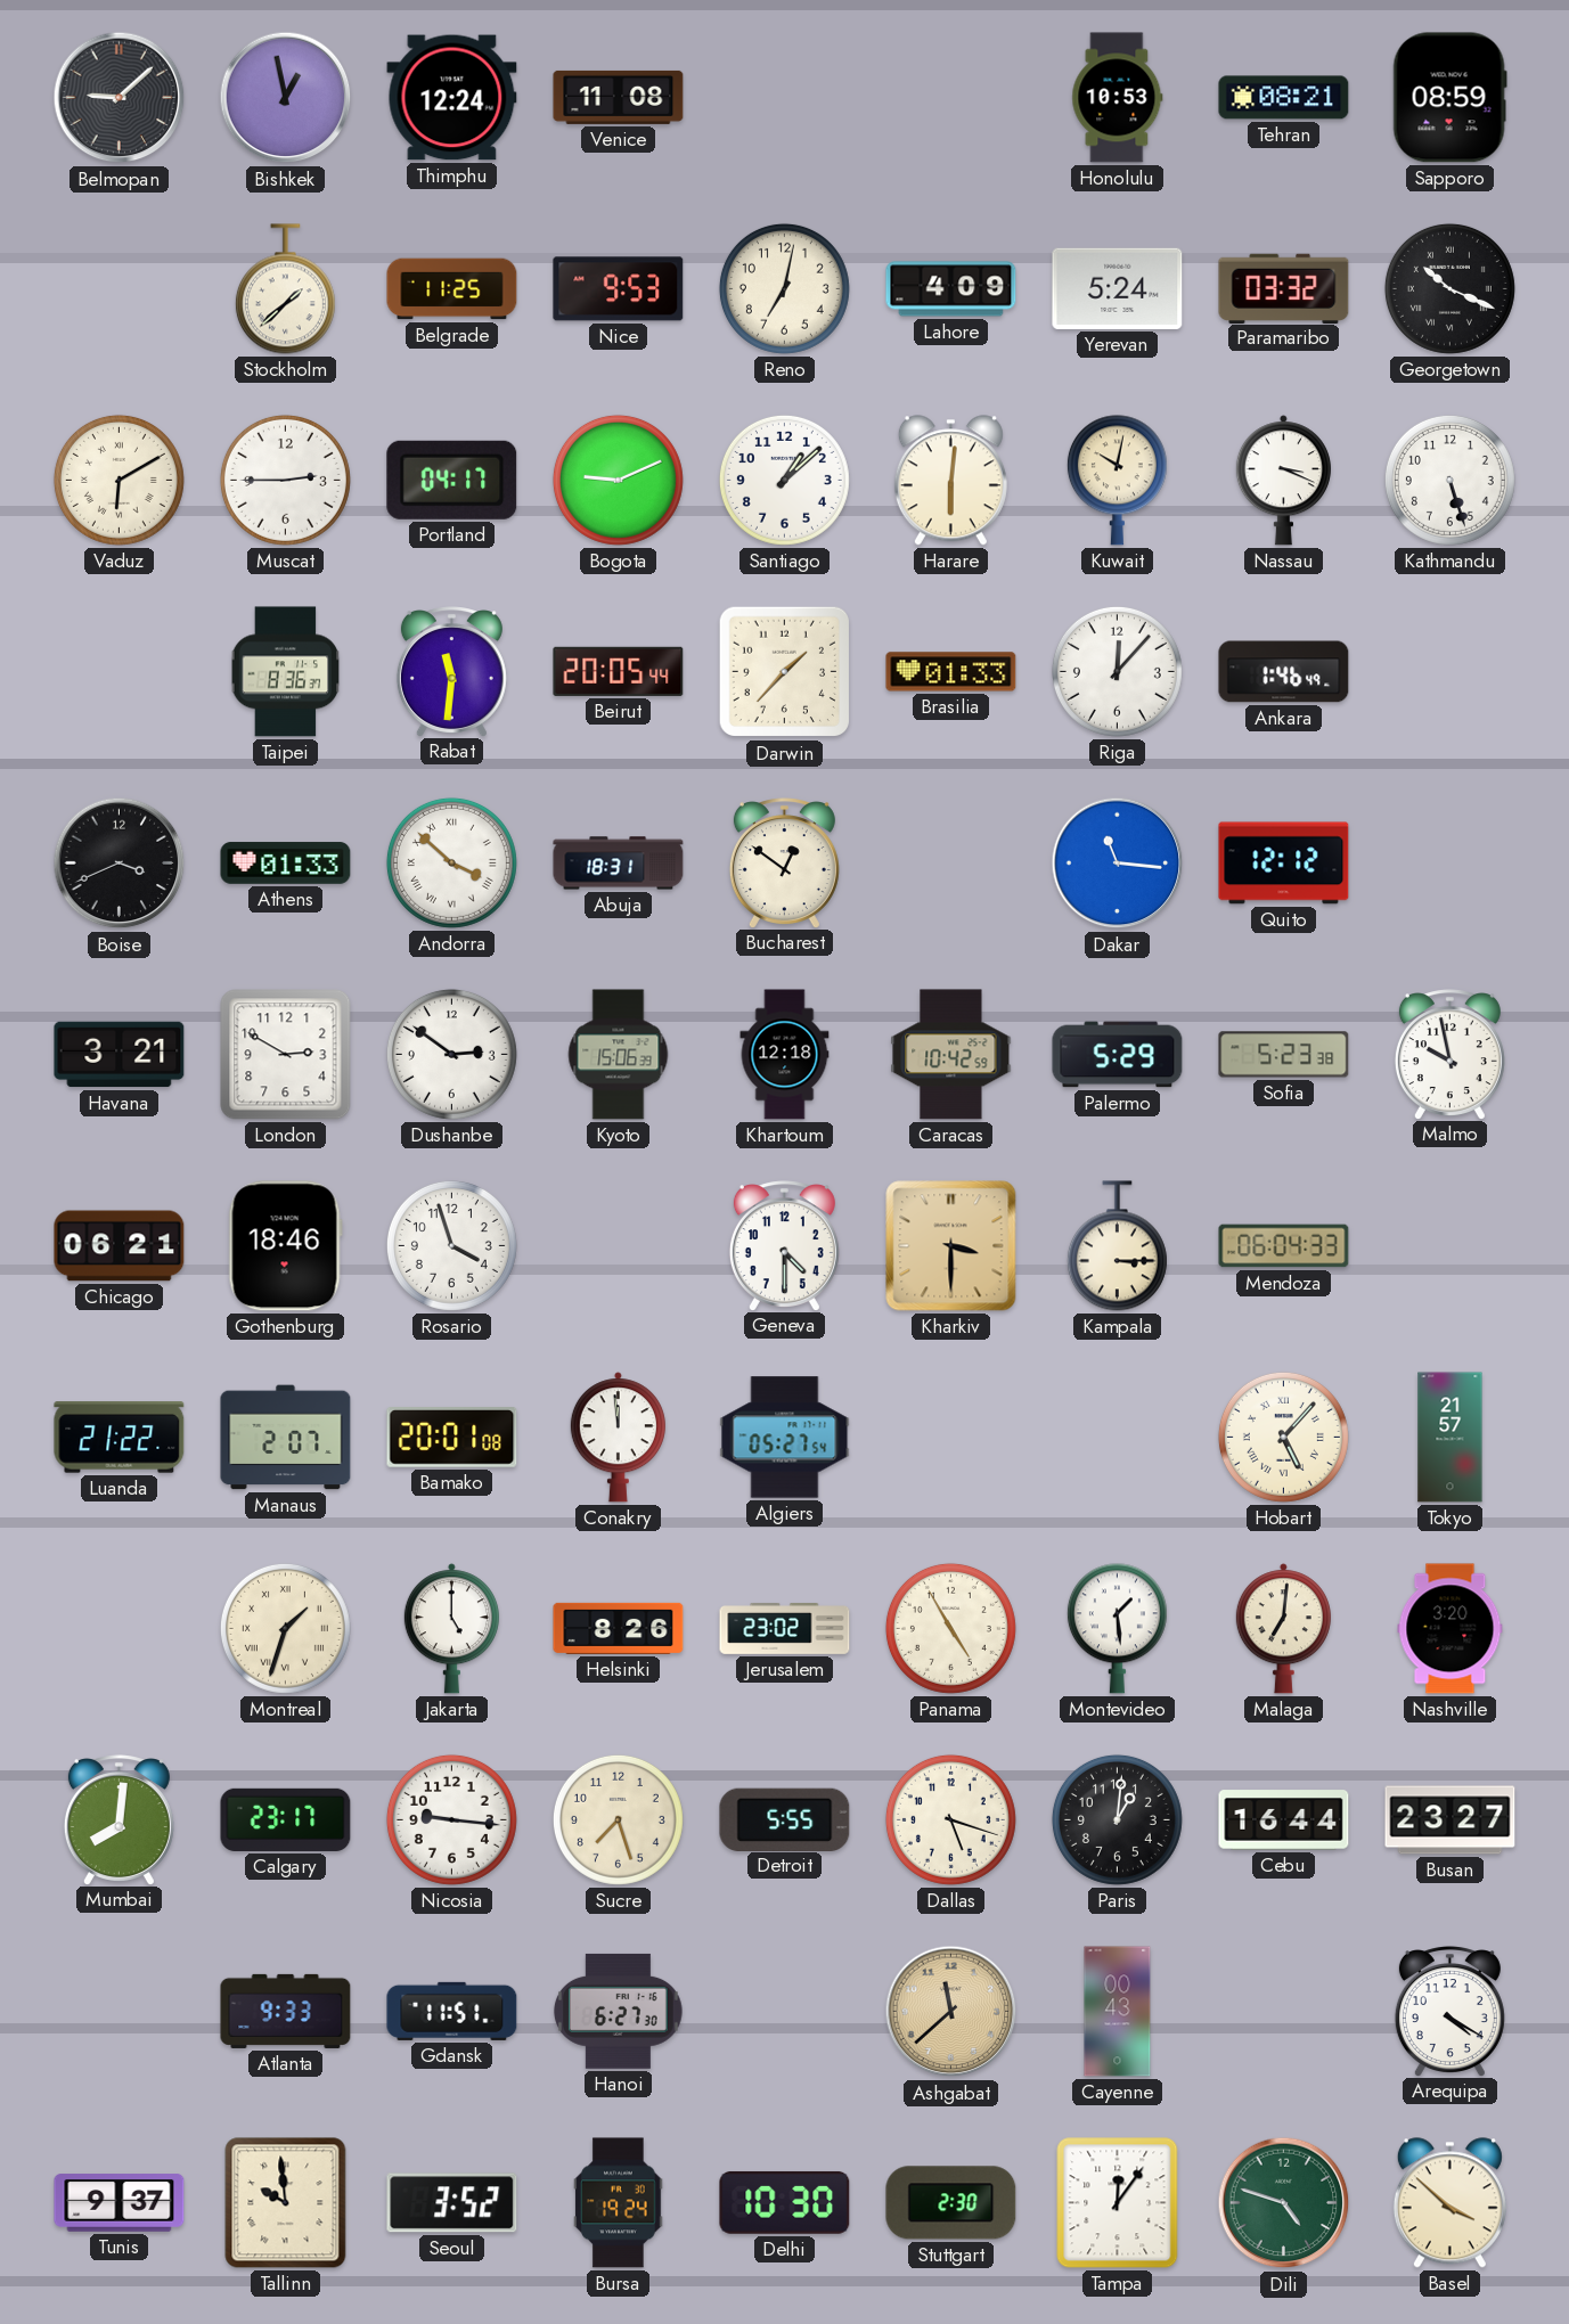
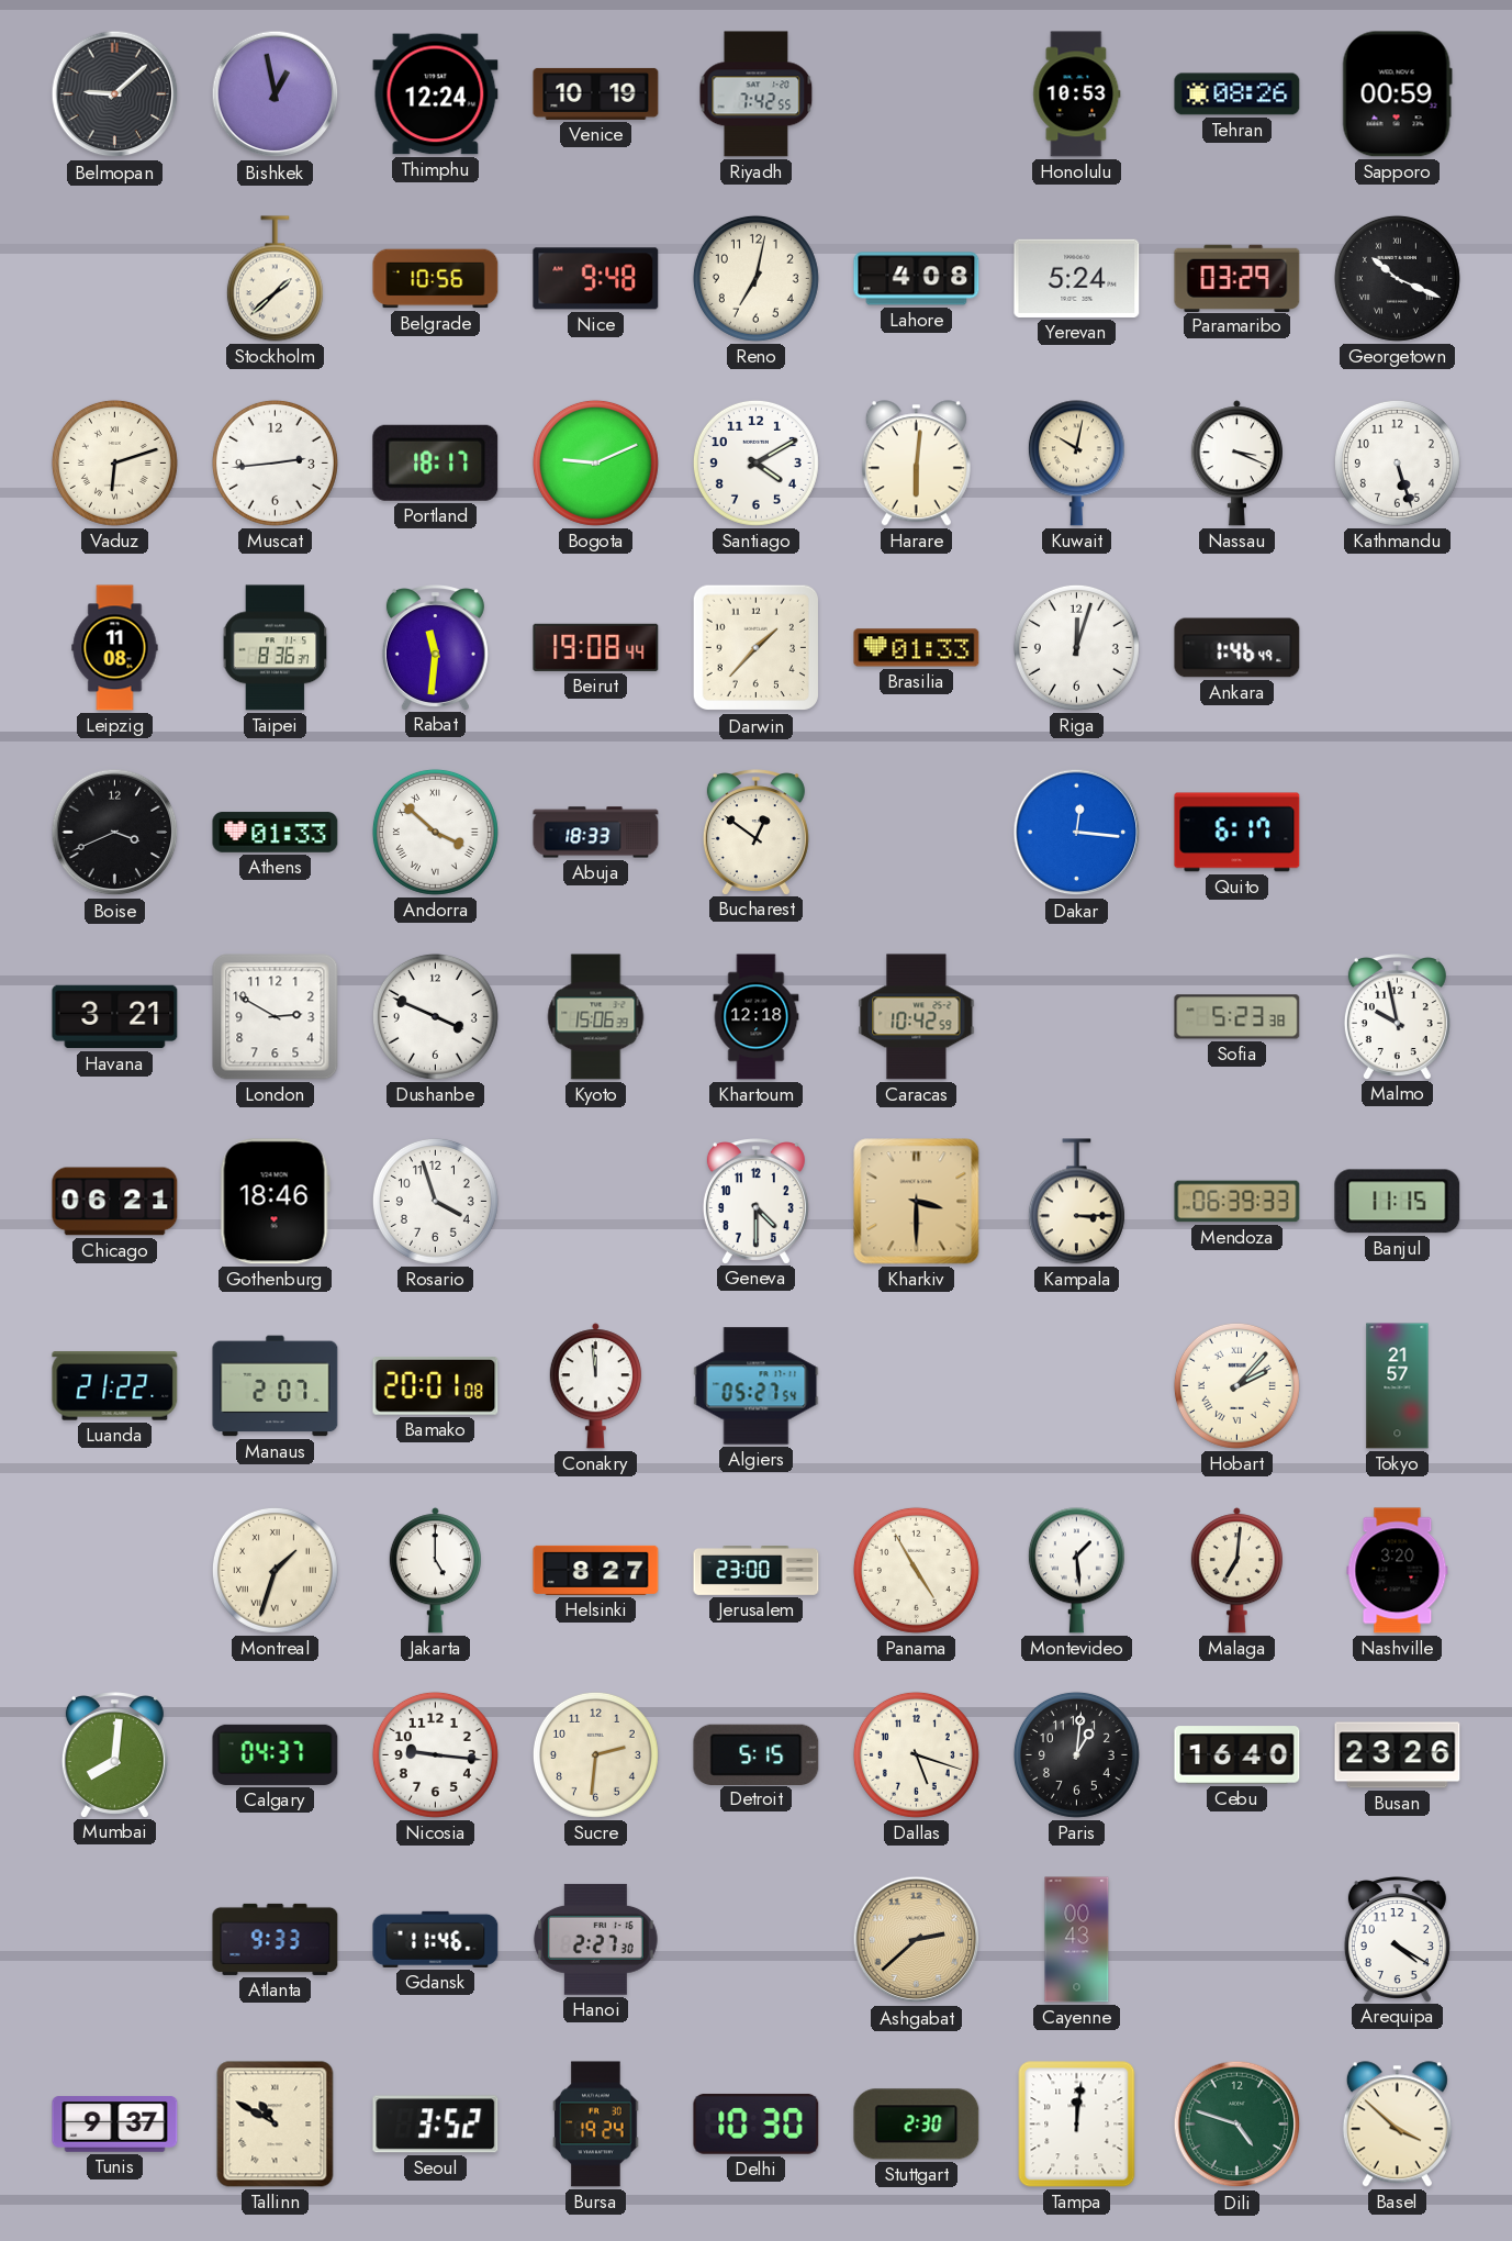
Venice: 11:08 -> 10:19 (596, 93)
Riyadh: none -> 7:42 (757, 94)
Tehran: 08:21 -> 08:26 (1237, 94)
Sapporo: 08:59 -> 00:59 (1397, 94)
Belgrade: 11:25 -> 10:56 (436, 279)
Nice: 9:53 -> 9:48 (596, 279)
Lahore: 4:09 -> 4:08 (917, 279)
Paramaribo: 03:32 -> 03:29 (1237, 278)
Vaduz: 6:10 -> 6:12 (114, 462)
Muscat: 2:45 -> 2:44 (275, 462)
Portland: 04:17 -> 18:17 (436, 462)
Santiago: 1:08 -> 4:10 (755, 462)
Leipzig: none -> 11:08 (115, 648)
Beirut: 20:05 -> 19:08 (596, 647)
Riga: 12:07 -> 12:03 (1076, 647)
Abuja: 18:31 -> 18:33 (596, 833)
Dakar: 11:16 -> 12:16 (1077, 833)
Quito: 12:12 -> 6:17 (1237, 833)
Dushanbe: 2:51 -> 3:49 (435, 1016)
Palermo: 5:29 -> none (1118, 1055)
Mendoza: 06:04 -> 06:39 (1237, 1202)
Banjul: none -> 11:15 (1398, 1202)
Hobart: 5:07 -> 2:07 (1236, 1385)
Helsinki: 8:26 -> 8:27 (596, 1570)
Jerusalem: 23:02 -> 23:00 (757, 1571)
Calgary: 23:17 -> 04:37 (276, 1754)
Sucre: 7:27 -> 2:31 (595, 1754)
Detroit: 5:55 -> 5:15 (757, 1754)
Cebu: 16:44 -> 16:40 (1237, 1755)
Busan: 23:27 -> 23:26 (1398, 1755)
Gdansk: 11:51 -> 11:46 (436, 1939)
Hanoi: 6:27 -> 2:27 (595, 1939)
Ashgabat: 11:38 -> 2:38 (917, 1940)
Tallinn: 9:59 -> 10:50 (276, 2125)
Tampa: 12:06 -> 12:01 (1077, 2125)
